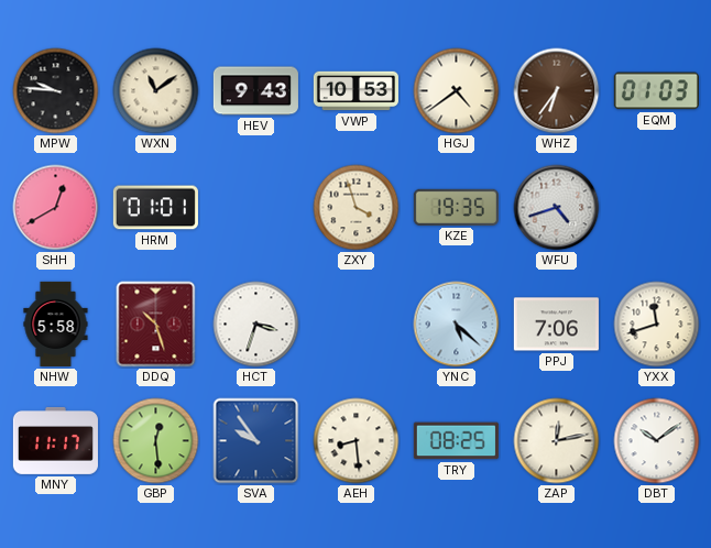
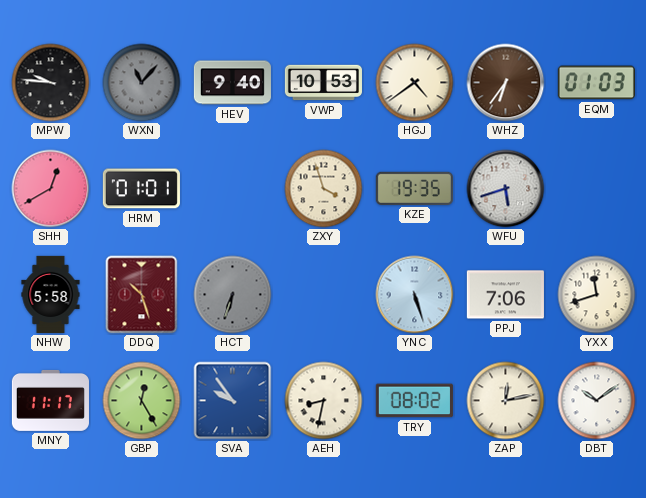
WXN: 11:09 -> 11:07 (142, 83)
WXN dial: cream -> grey (142, 83)
HEV: 9:43 -> 9:40 (232, 83)
WFU: 4:42 -> 5:42 (506, 189)
HCT: 3:33 -> 6:33 (233, 295)
HCT dial: white -> grey (233, 295)
YNC: 5:22 -> 5:27 (415, 295)
GBP: 12:29 -> 12:25 (142, 401)
AEH: 8:29 -> 8:32 (324, 401)
TRY: 08:25 -> 08:02 (414, 401)
